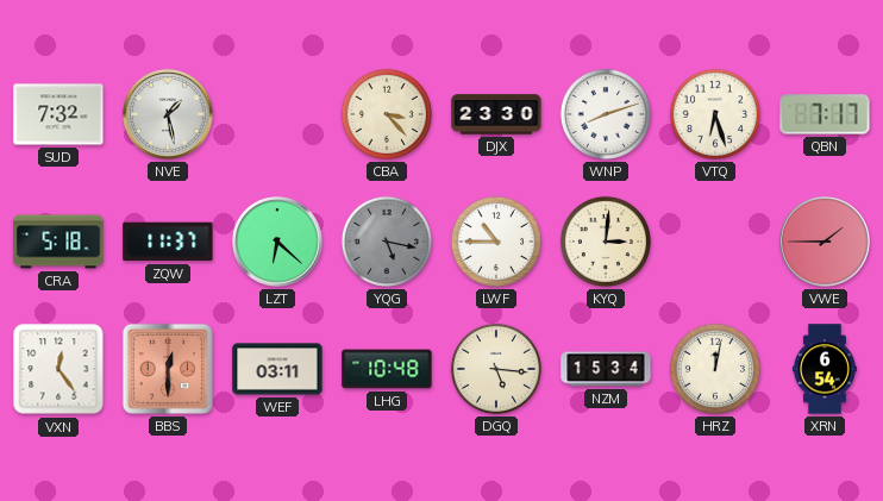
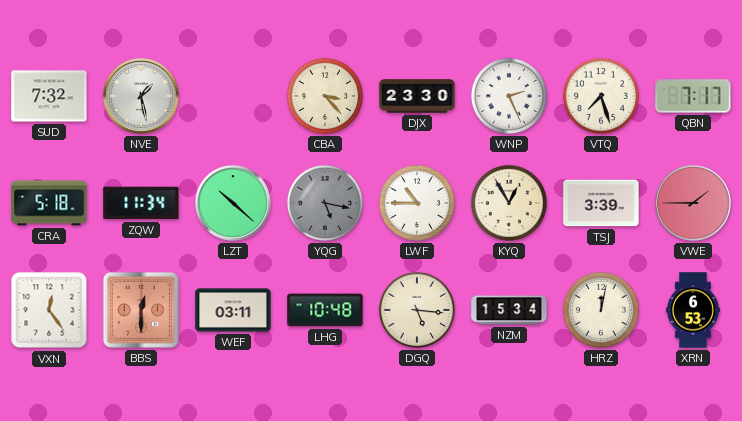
WNP: 8:12 -> 2:26 (509, 96)
VTQ: 6:27 -> 7:27 (601, 96)
ZQW: 11:37 -> 11:34 (141, 203)
LZT: 6:22 -> 10:22 (233, 203)
KYQ: 3:01 -> 12:55 (509, 203)
TSJ: none -> 3:39 (601, 203)
XRN: 6:54 -> 6:53 (693, 310)
